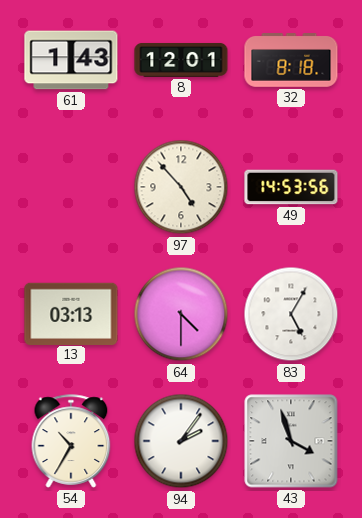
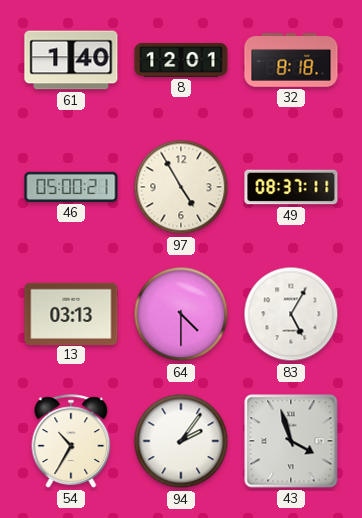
61: 1:43 -> 1:40 (71, 60)
46: none -> 05:00 (71, 187)
97: 4:53 -> 4:55 (181, 187)
49: 14:53 -> 08:37 (291, 187)
